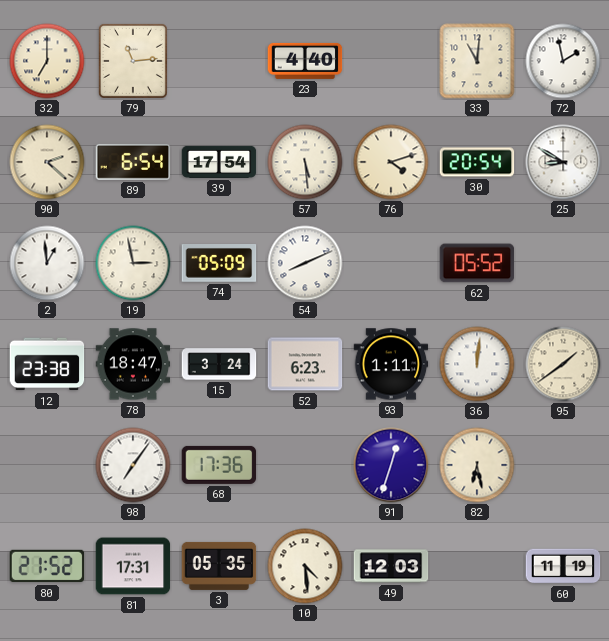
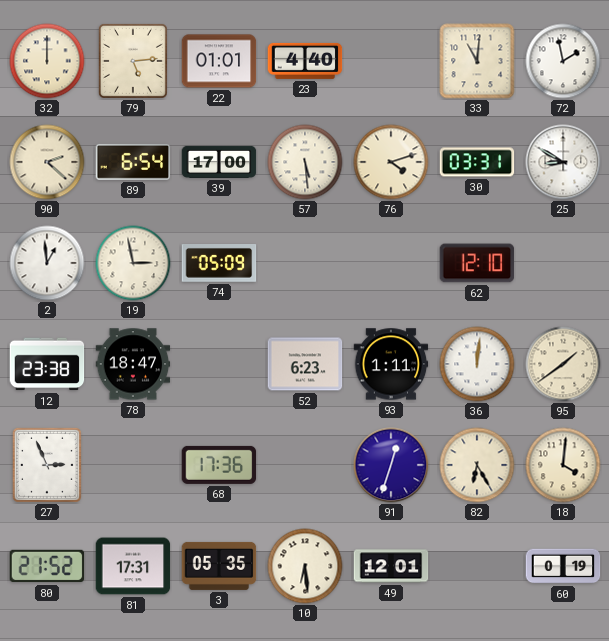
32: 7:00 -> 12:00 (47, 61)
79: 11:14 -> 5:14 (133, 61)
22: none -> 01:01 (219, 61)
39: 17:54 -> 17:00 (219, 162)
30: 20:54 -> 03:31 (477, 162)
54: 8:11 -> none (305, 263)
62: 05:52 -> 12:10 (477, 263)
15: 3:24 -> none (219, 364)
27: none -> 2:56 (47, 465)
98: 7:06 -> none (133, 465)
82: 6:28 -> 6:25 (477, 465)
18: none -> 4:01 (563, 465)
10: 4:29 -> 6:29 (305, 566)
49: 12:03 -> 12:01 (391, 566)
60: 11:19 -> 0:19 (563, 566)
